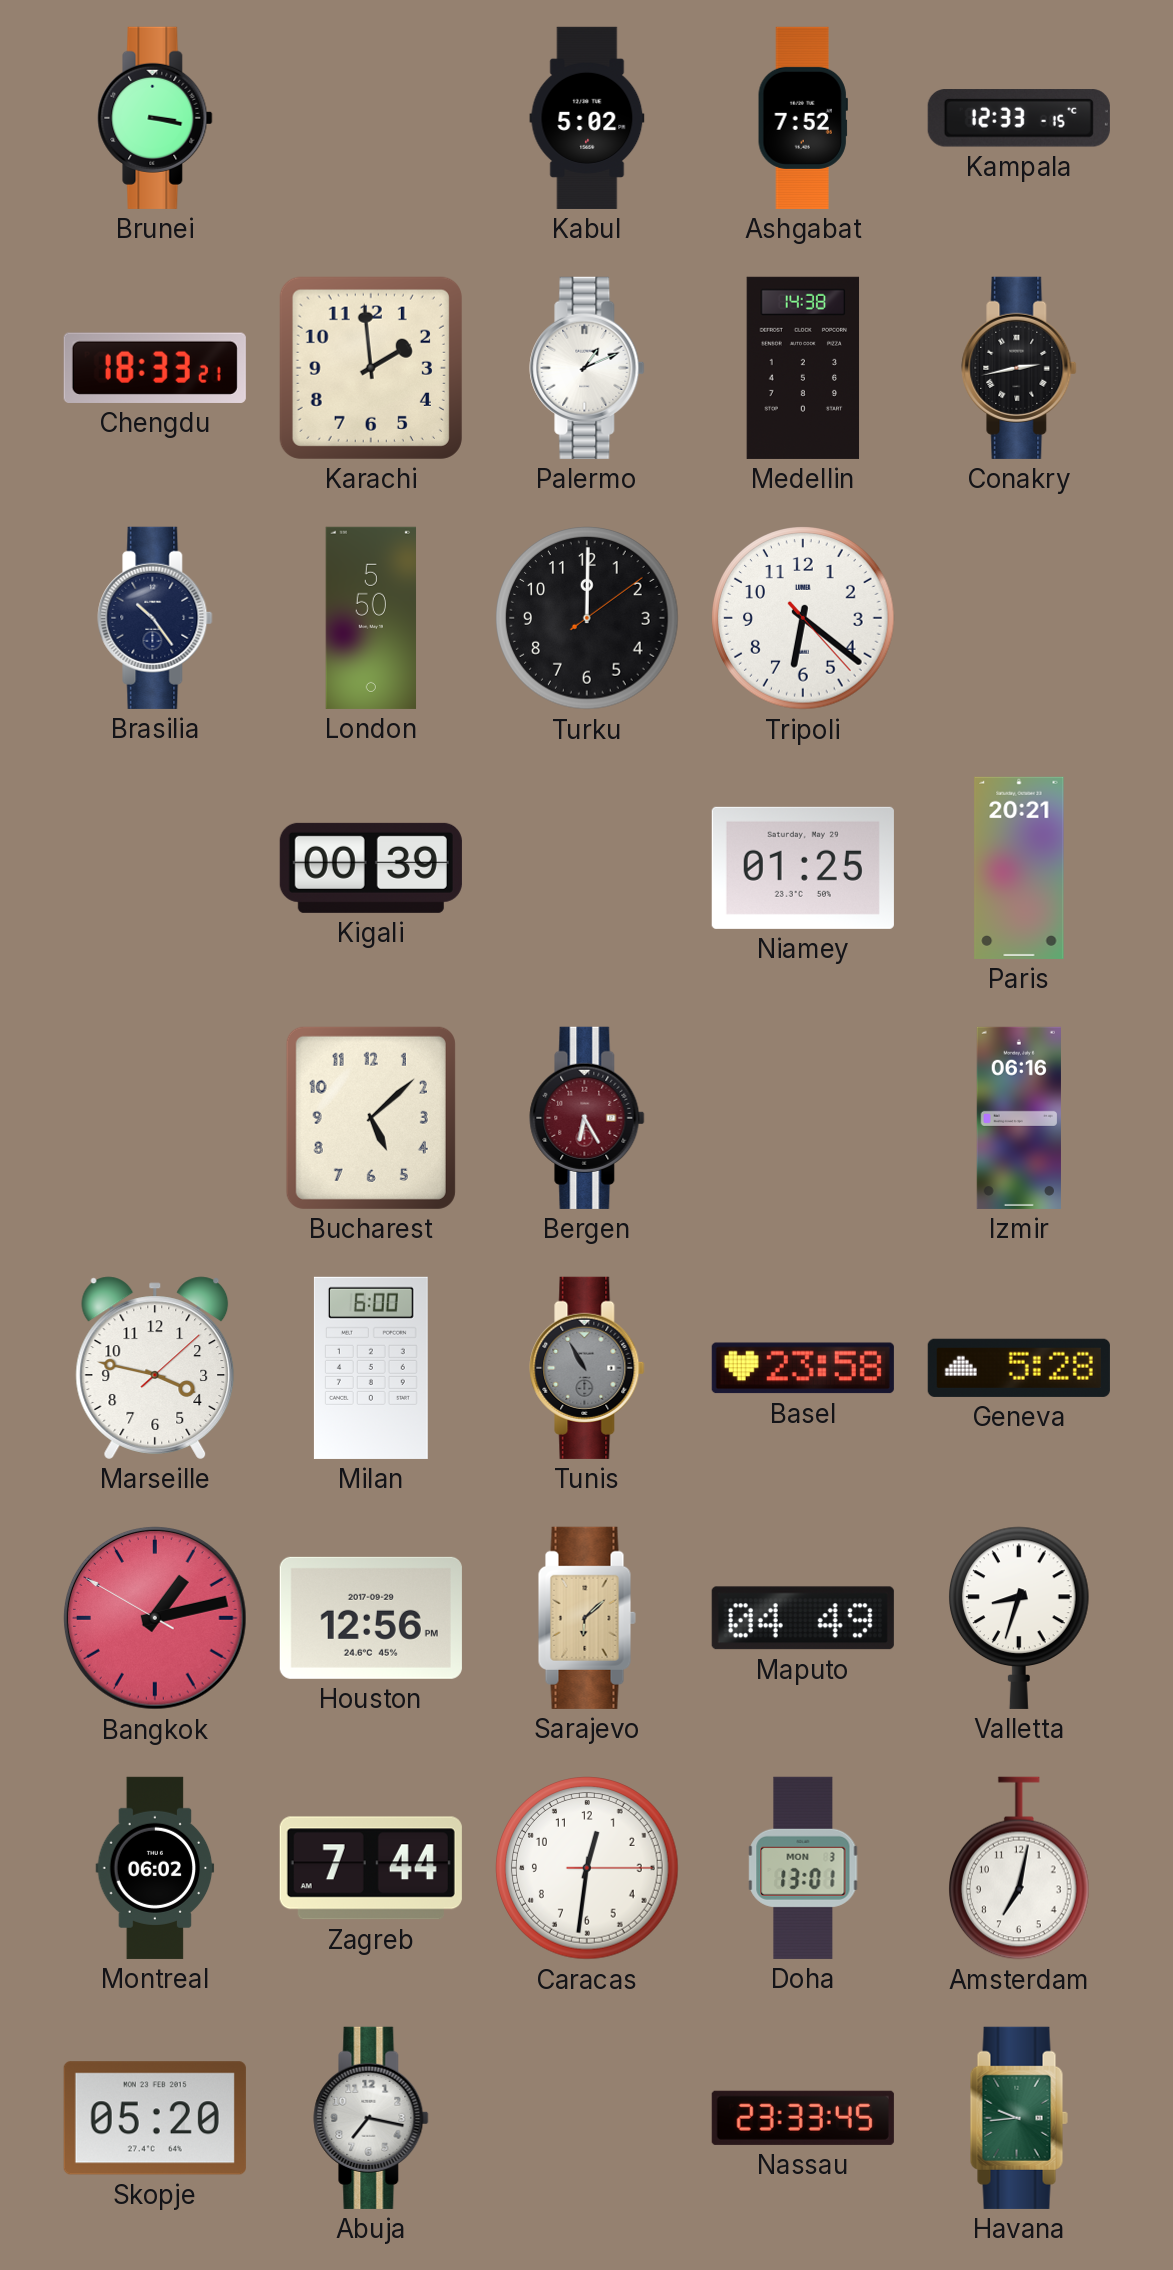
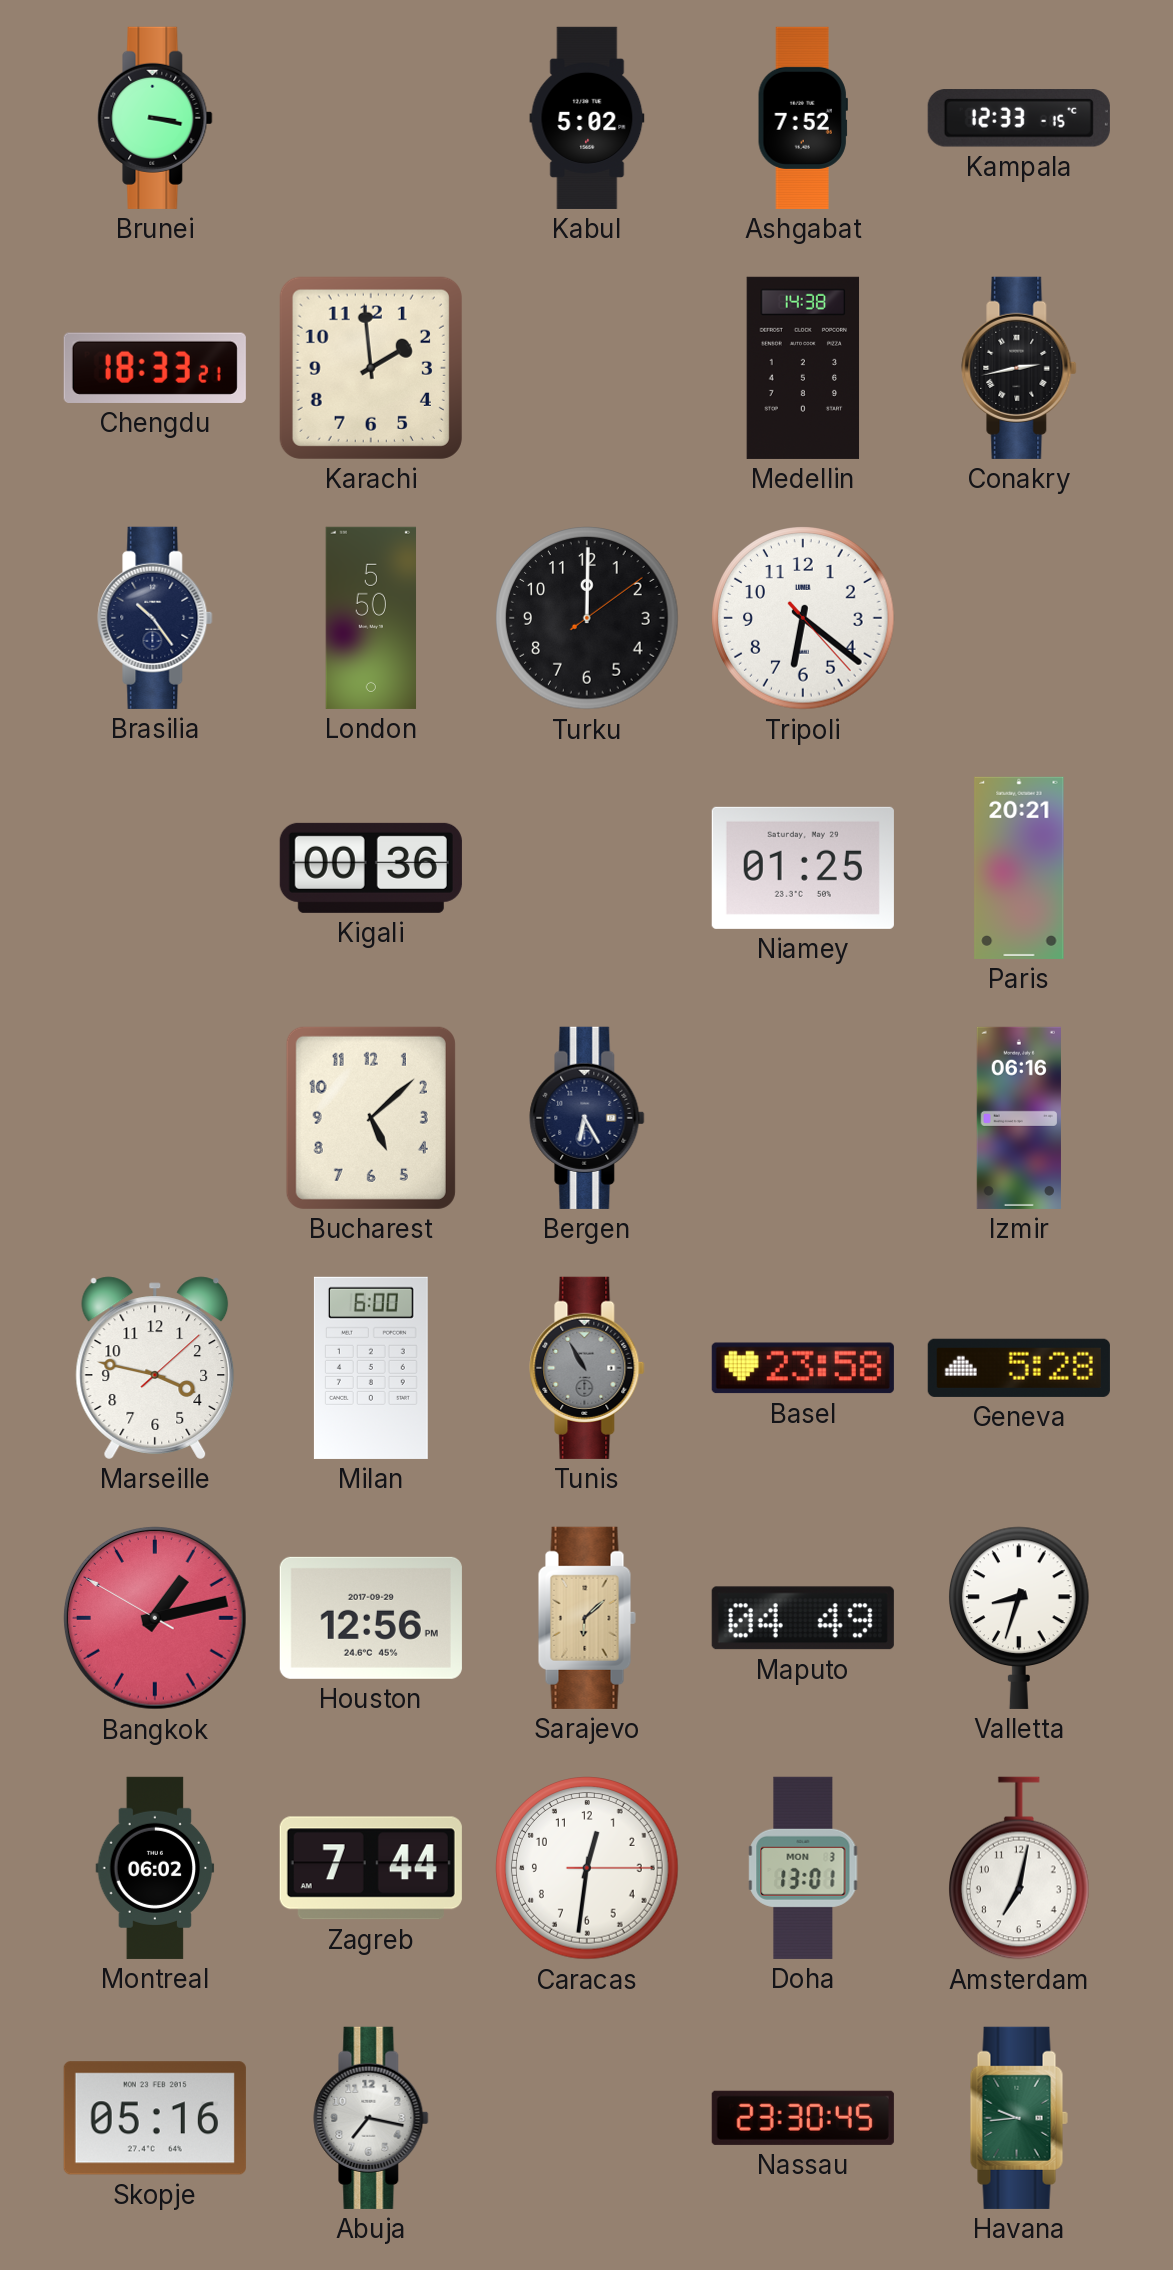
Palermo: 1:11 -> none (587, 368)
Kigali: 00:39 -> 00:36 (371, 868)
Bergen dial: burgundy -> navy (587, 1118)
Skopje: 05:20 -> 05:16 (155, 2118)
Nassau: 23:33 -> 23:30 (803, 2118)
